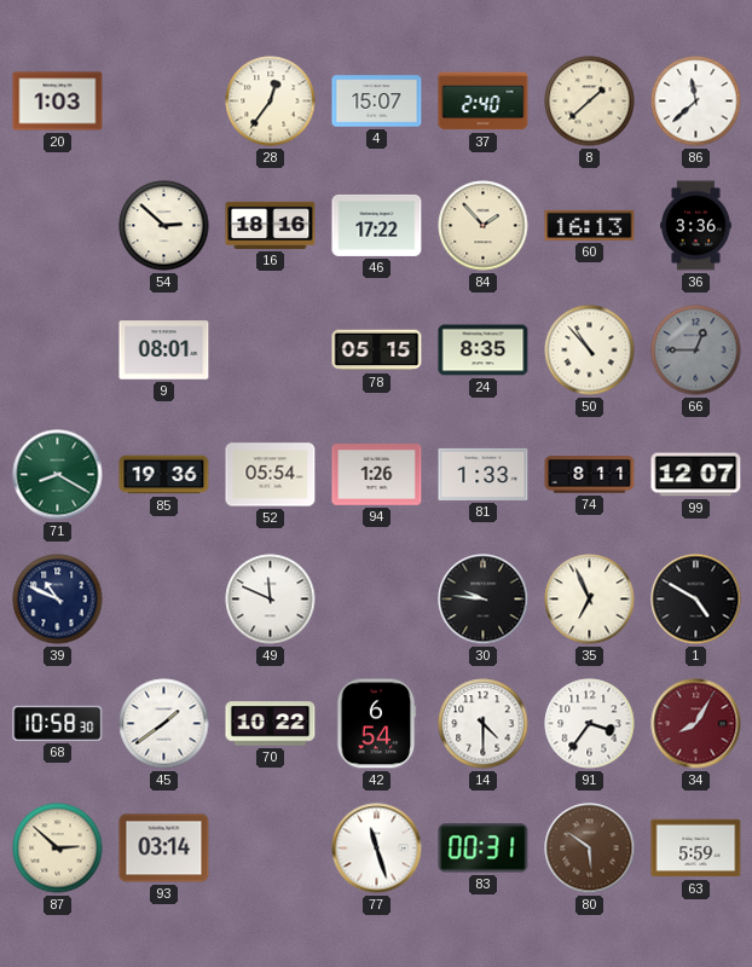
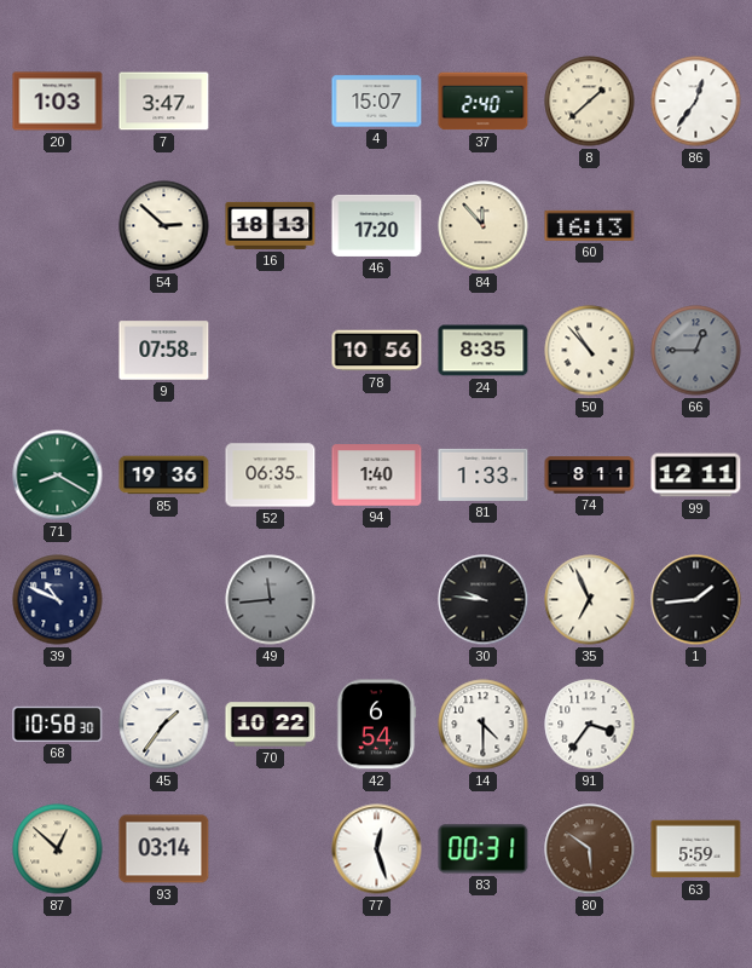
7: none -> 3:47 (164, 102)
28: 12:36 -> none (271, 102)
86: 11:38 -> 12:36 (696, 102)
16: 18:16 -> 18:13 (271, 225)
46: 17:22 -> 17:20 (377, 225)
84: 1:53 -> 11:53 (484, 226)
36: 3:36 -> none (696, 226)
9: 08:01 -> 07:58 (164, 351)
78: 05:15 -> 10:56 (377, 351)
52: 05:54 -> 06:35 (271, 476)
94: 1:26 -> 1:40 (377, 476)
99: 12:07 -> 12:11 (696, 476)
49: 11:49 -> 11:44 (271, 600)
49 dial: white -> grey (271, 600)
1: 4:50 -> 1:44 (696, 600)
45: 1:39 -> 1:36 (164, 725)
34: 8:05 -> none (696, 724)
87: 2:52 -> 12:52 (58, 849)
77: 11:27 -> 12:27 (377, 849)
